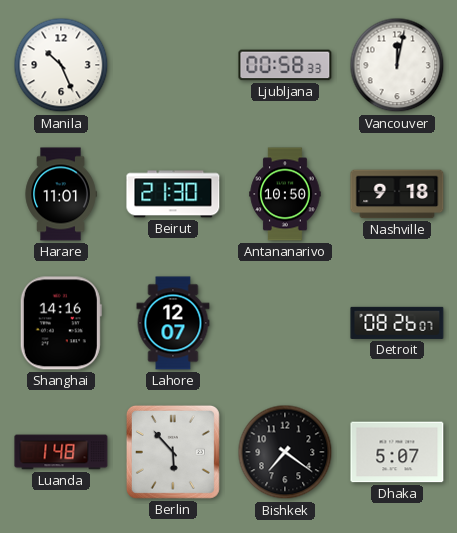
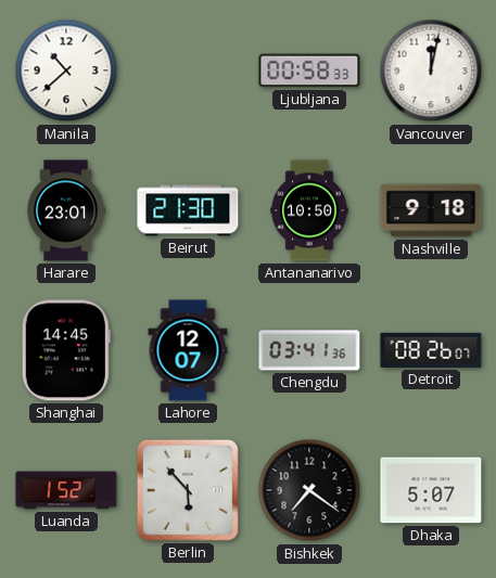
Manila: 10:26 -> 10:38 (66, 70)
Harare: 11:01 -> 23:01 (66, 210)
Shanghai: 14:16 -> 14:45 (66, 350)
Chengdu: none -> 03:41 (309, 350)
Luanda: 1:48 -> 1:52 (66, 490)
